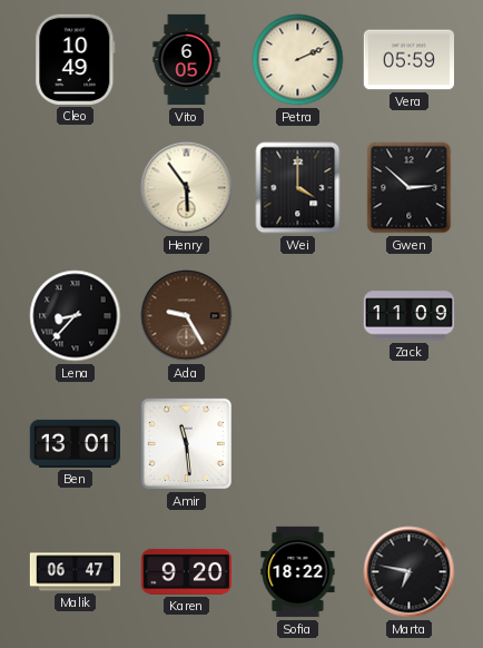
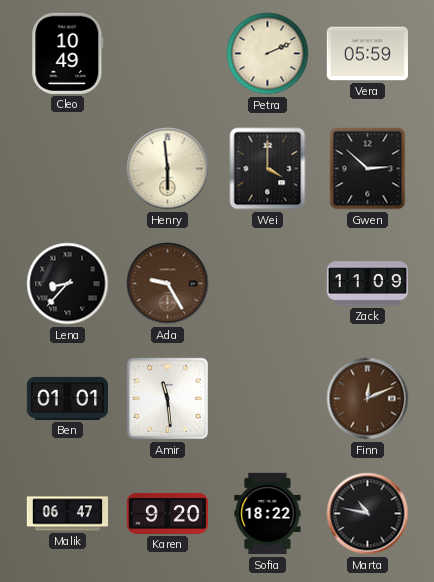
Vito: 6:05 -> none (187, 60)
Henry: 5:54 -> 5:59 (168, 169)
Ben: 13:01 -> 01:01 (67, 398)
Finn: none -> 12:11 (368, 399)
Marta: 6:47 -> 10:47 (368, 514)
